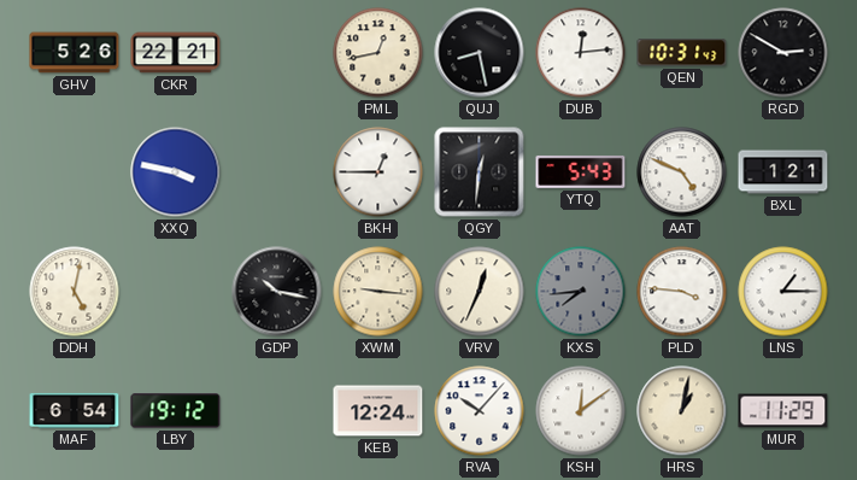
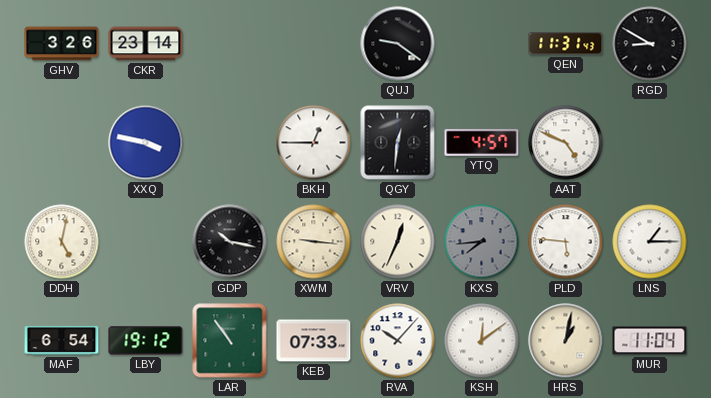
GHV: 5:26 -> 3:26 (62, 44)
CKR: 22:21 -> 23:14 (146, 44)
PML: 12:43 -> none (378, 53)
QUJ: 8:28 -> 9:21 (398, 44)
DUB: 12:14 -> none (581, 53)
QEN: 10:31 -> 11:31 (566, 44)
RGD: 2:50 -> 8:50 (650, 44)
YTQ: 5:43 -> 4:57 (482, 142)
BXL: 1:21 -> none (783, 172)
PLD: 3:46 -> 5:46 (566, 242)
LAR: none -> 10:54 (230, 341)
KEB: 12:24 -> 07:33 (314, 341)
MUR: 11:29 -> 11:04 (650, 341)
